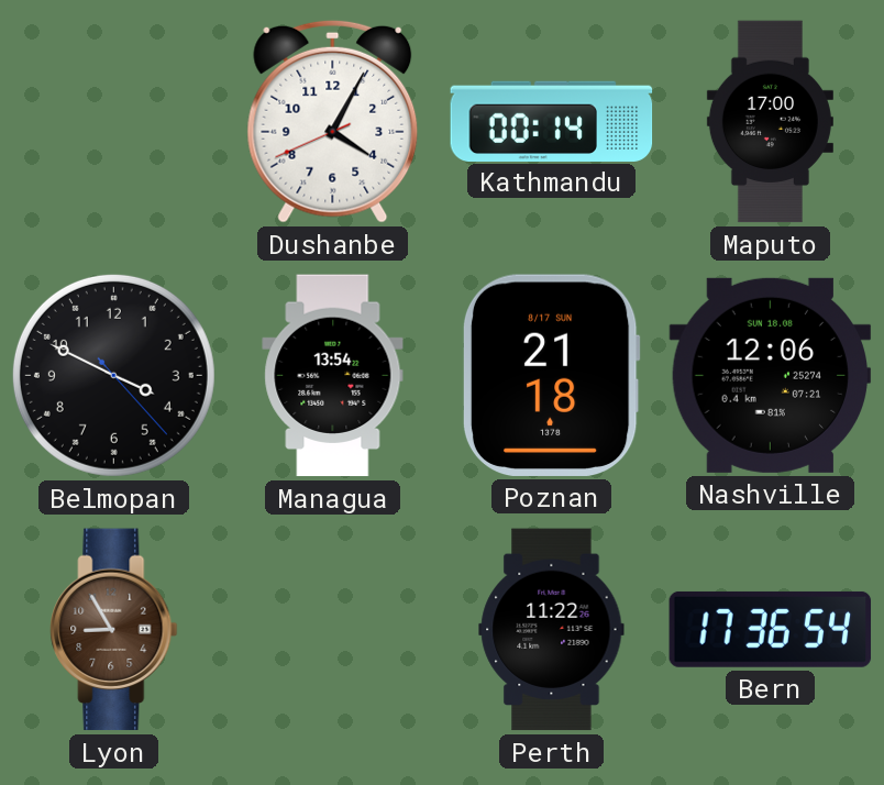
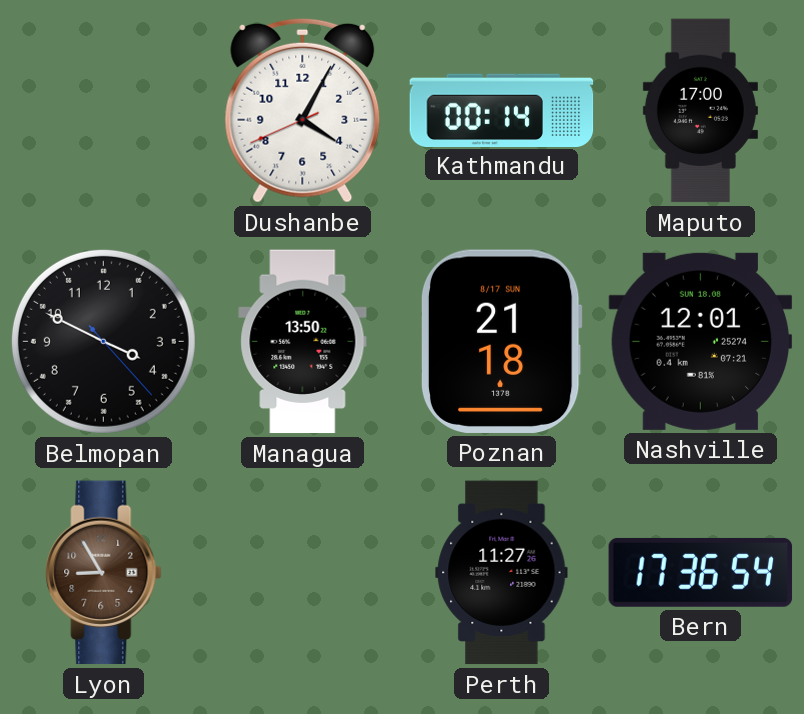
Managua: 13:54 -> 13:50 (303, 342)
Nashville: 12:06 -> 12:01 (701, 341)
Perth: 11:22 -> 11:27 (502, 573)
